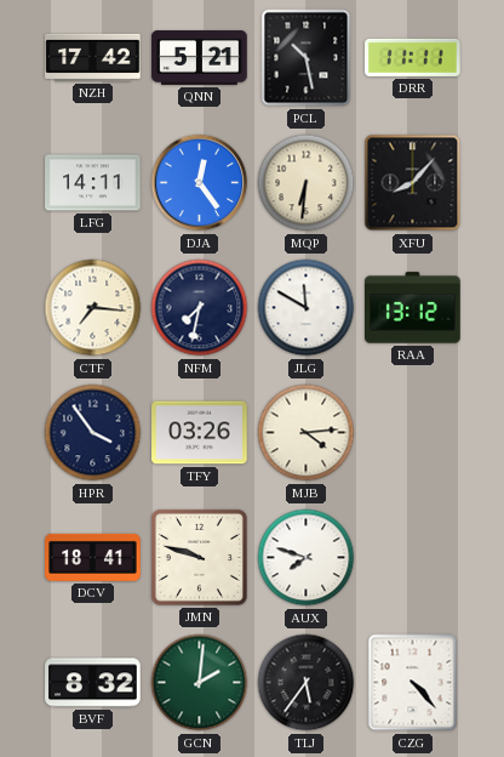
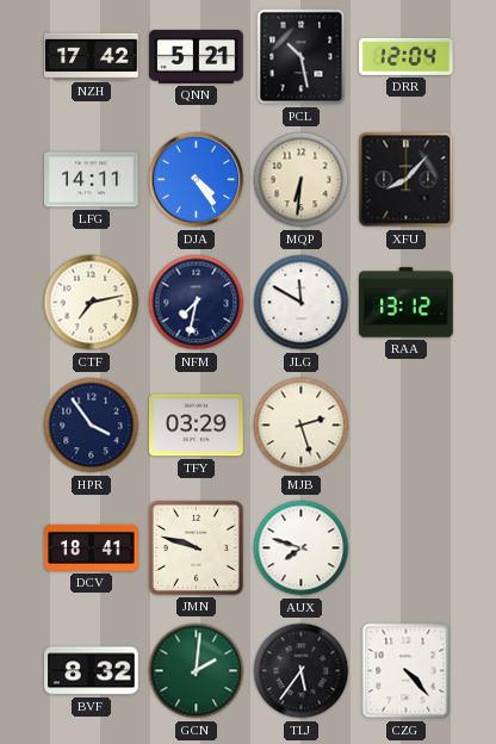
DRR: 11:11 -> 12:04 (407, 56)
DJA: 12:24 -> 4:24 (197, 180)
CTF: 7:16 -> 7:13 (92, 303)
TFY: 03:26 -> 03:29 (197, 426)
MJB: 4:14 -> 2:27 (302, 426)
